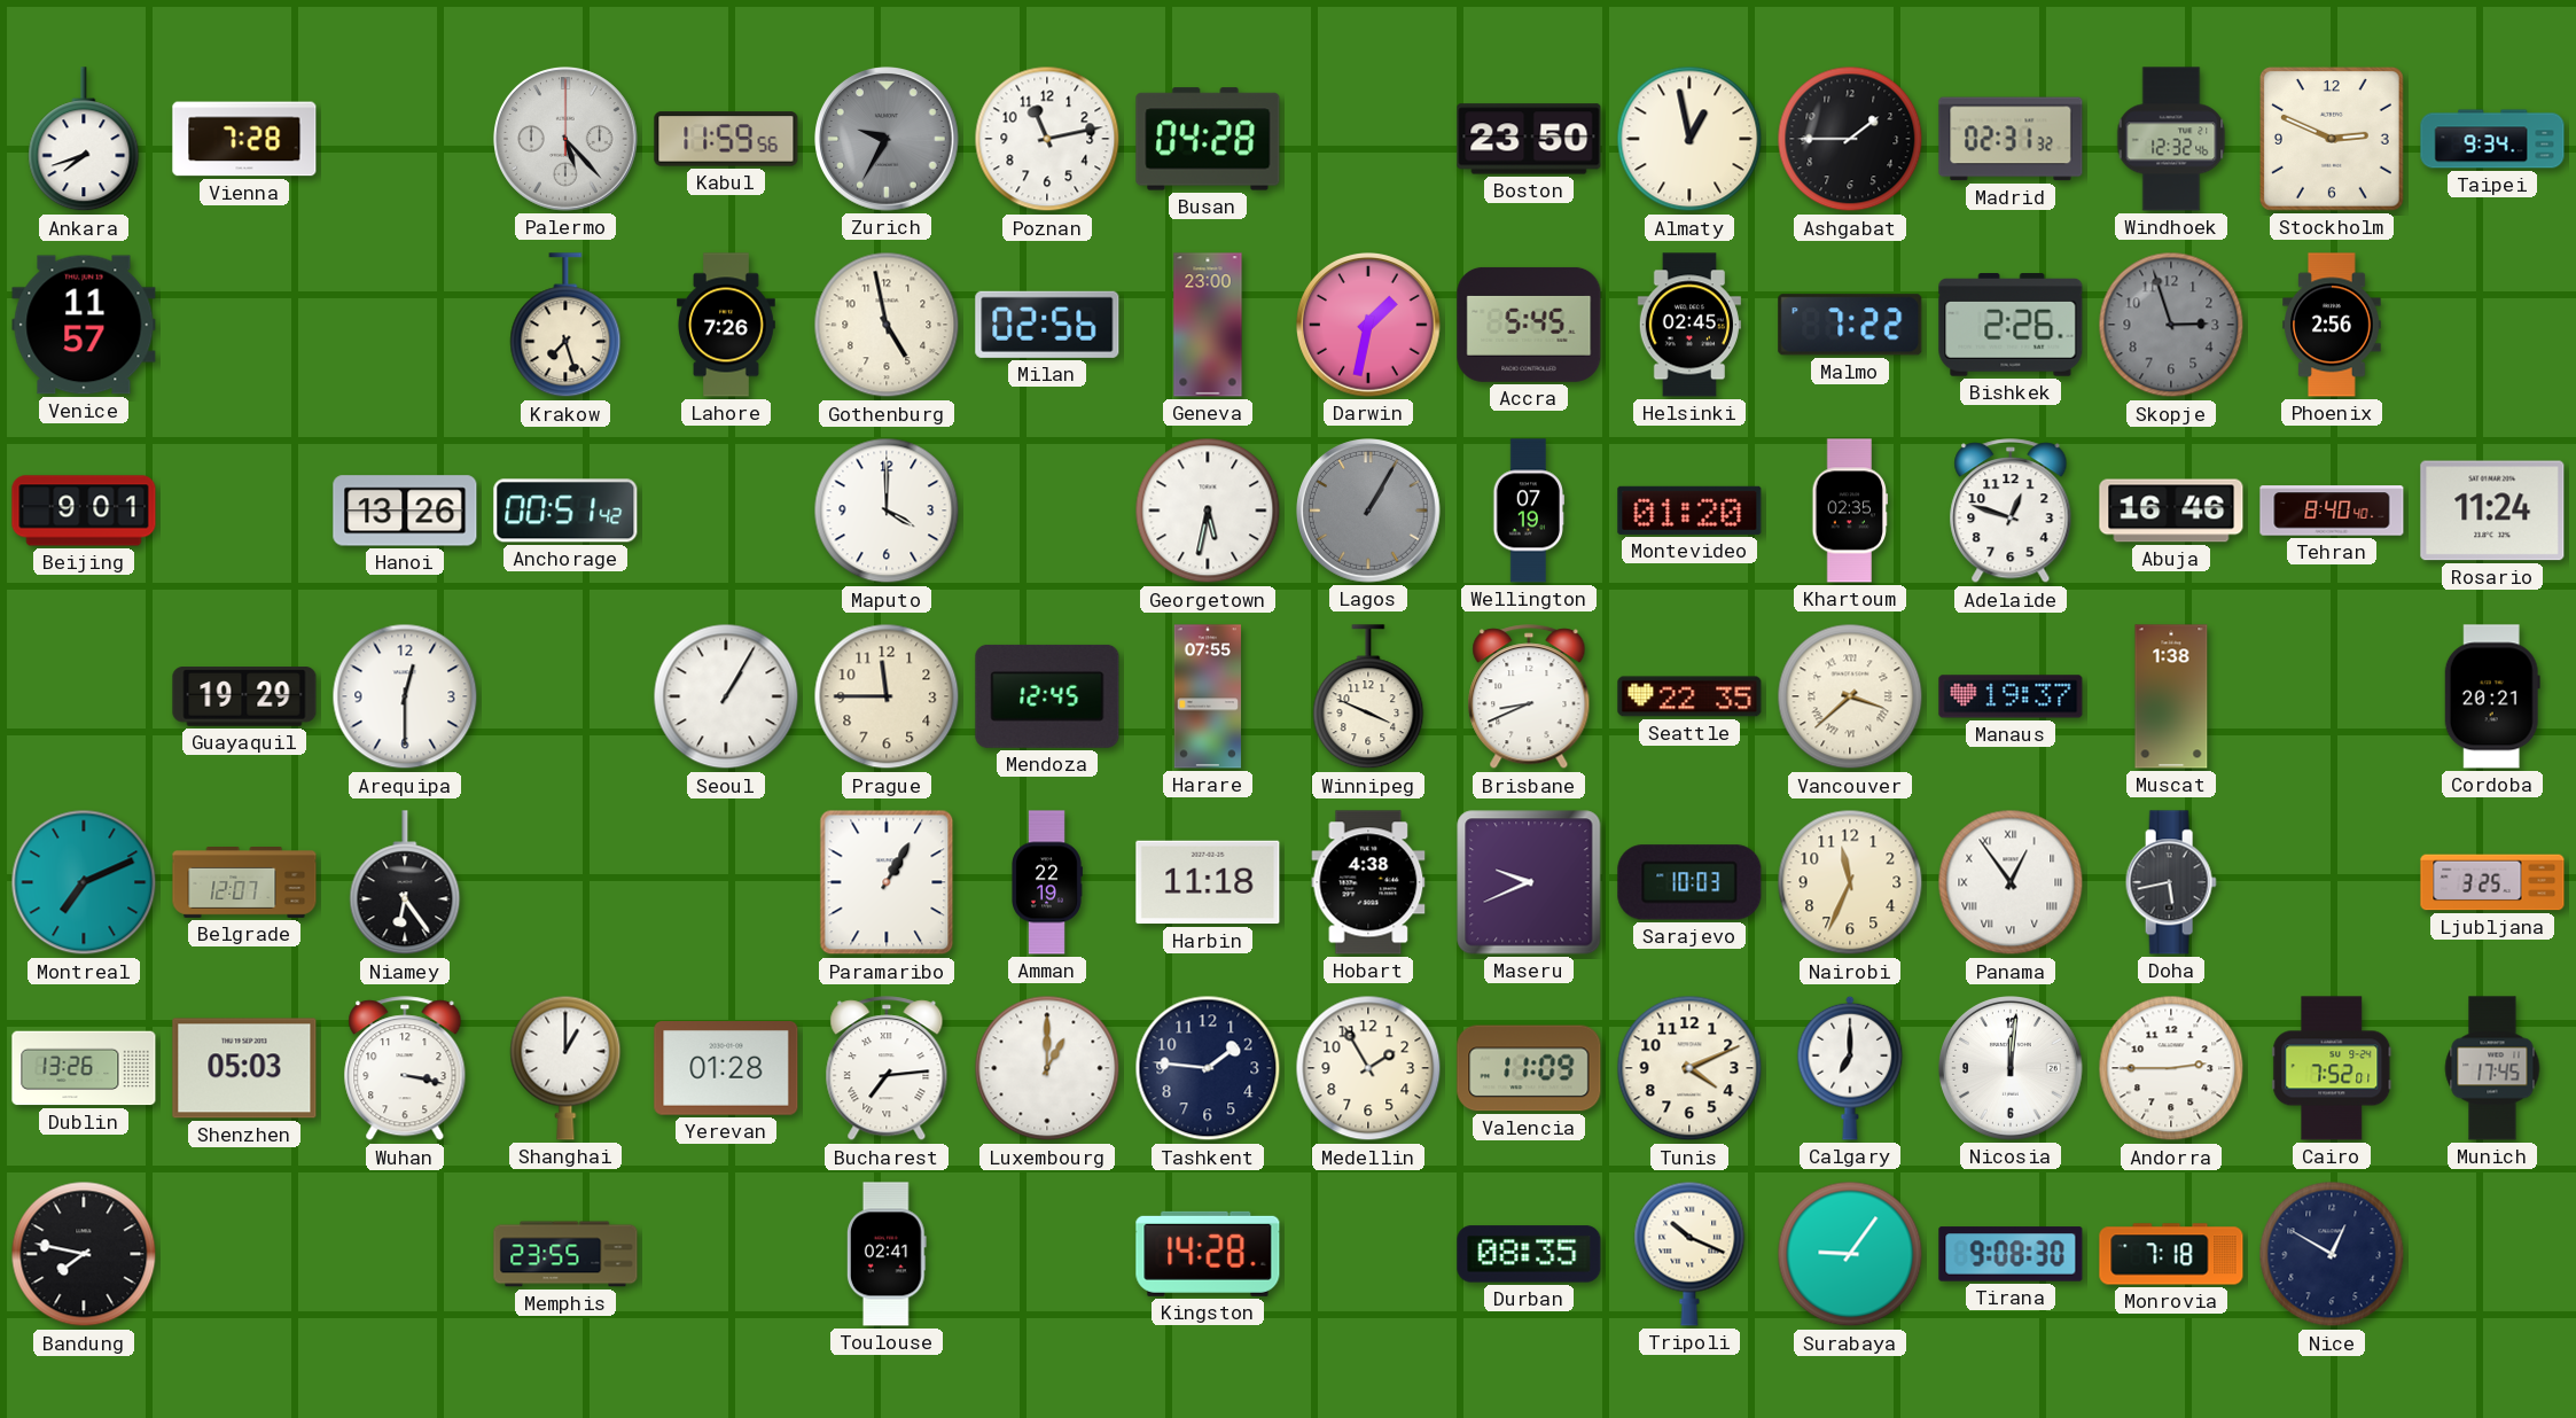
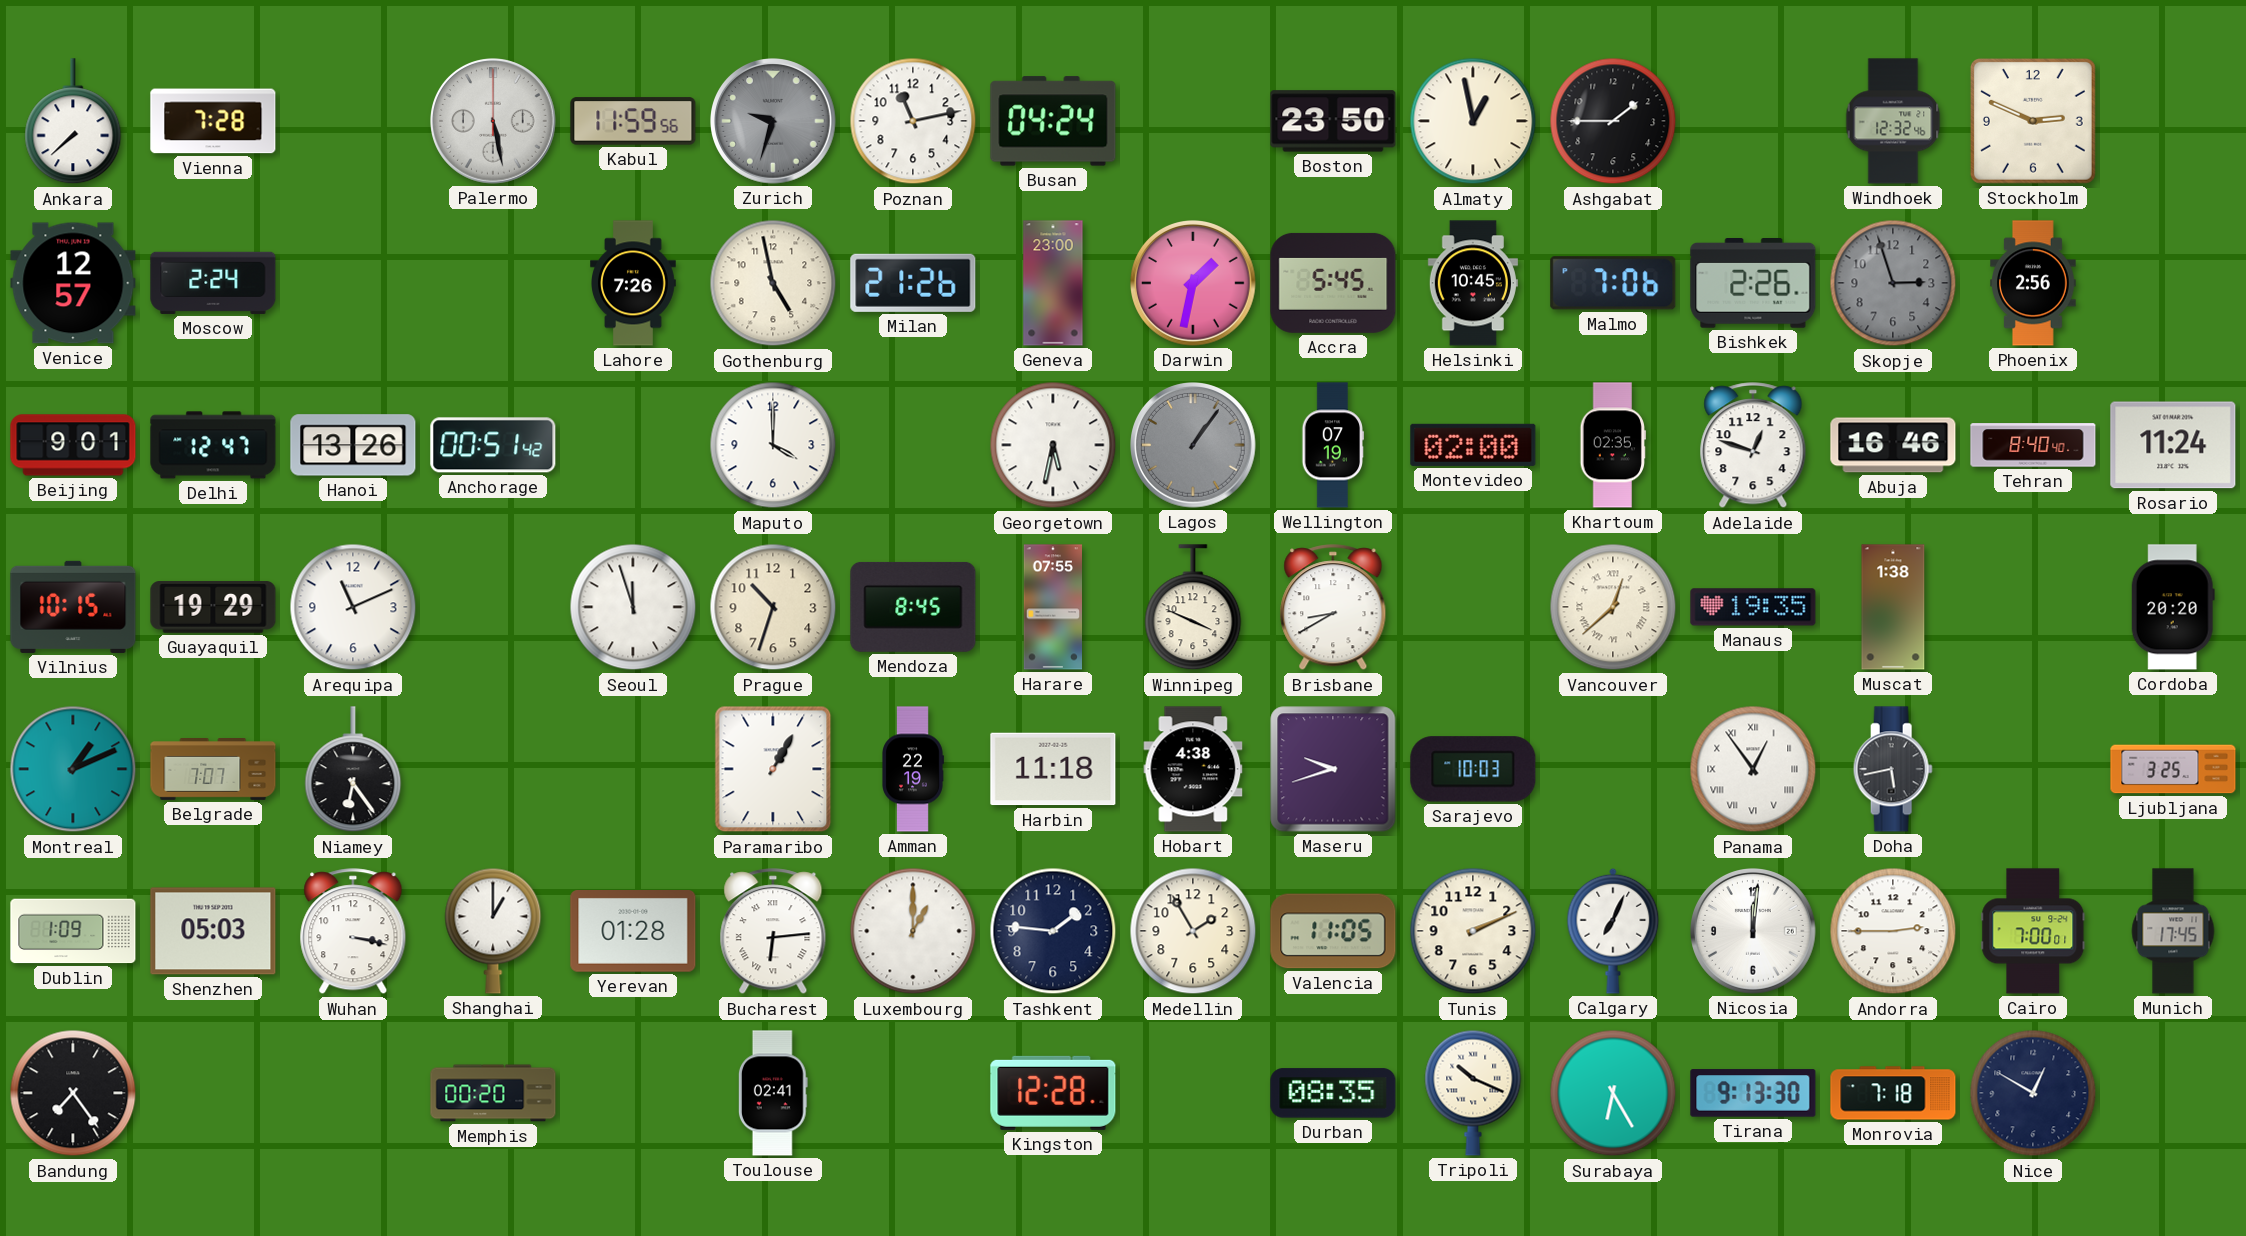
Ankara: 7:42 -> 7:38 (73, 122)
Palermo: 5:23 -> 5:28 (494, 122)
Zurich: 9:35 -> 9:33 (774, 122)
Busan: 04:28 -> 04:24 (1053, 121)
Madrid: 02:31 -> none (2011, 139)
Taipei: 9:34 -> none (2492, 139)
Venice: 11:57 -> 12:57 (73, 283)
Moscow: none -> 2:24 (213, 283)
Krakow: 7:27 -> none (565, 326)
Milan: 02:56 -> 21:26 (913, 283)
Helsinki: 02:45 -> 10:45 (1473, 283)
Malmo: 7:22 -> 7:06 (1613, 283)
Delhi: none -> 12:47 (213, 445)
Lagos: 1:05 -> 1:06 (1194, 446)
Montevideo: 01:20 -> 02:00 (1473, 445)
Vilnius: none -> 10:15 (73, 607)
Arequipa: 12:30 -> 11:11 (353, 607)
Seoul: 1:05 -> 11:57 (633, 607)
Prague: 11:45 -> 10:33 (773, 607)
Mendoza: 12:45 -> 8:45 (913, 607)
Brisbane: 8:41 -> 8:40 (1333, 608)
Seattle: 22:35 -> none (1689, 696)
Vancouver: 3:38 -> 12:38 (1613, 607)
Manaus: 19:37 -> 19:35 (1753, 607)
Cordoba: 20:21 -> 20:20 (2173, 607)
Montreal: 7:11 -> 1:11 (73, 769)
Belgrade: 12:07 -> 7:07 (213, 770)
Maseru: 9:41 -> 9:42 (1333, 769)
Nairobi: 11:34 -> none (1850, 882)
Dublin: 13:26 -> 1:09 (73, 931)
Bucharest: 7:14 -> 6:14 (773, 932)
Valencia: 11:09 -> 11:05 (1333, 931)
Tunis: 4:11 -> 2:11 (1473, 931)
Calgary: 7:00 -> 7:04 (1613, 931)
Cairo: 7:52 -> 7:00 (2033, 931)
Bandung: 7:47 -> 7:24 (73, 1093)
Memphis: 23:55 -> 00:20 (493, 1093)
Kingston: 14:28 -> 12:28 (1053, 1093)
Surabaya: 9:06 -> 6:25 (1613, 1093)
Tirana: 9:08 -> 9:13 (1753, 1093)
